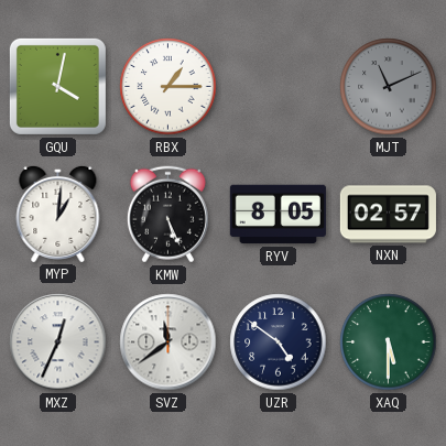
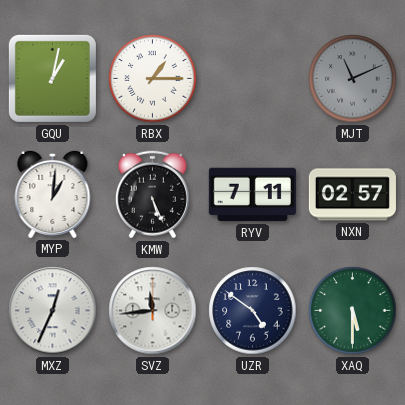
GQU: 4:02 -> 1:02 (52, 78)
RYV: 8:05 -> 7:11 (252, 195)
SVZ: 11:39 -> 11:44 (153, 311)
